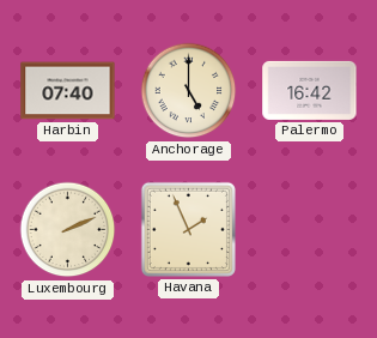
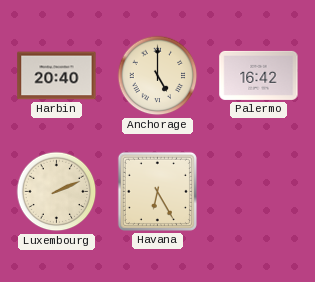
Harbin: 07:40 -> 20:40 (57, 76)
Havana: 1:56 -> 6:25 (157, 191)
